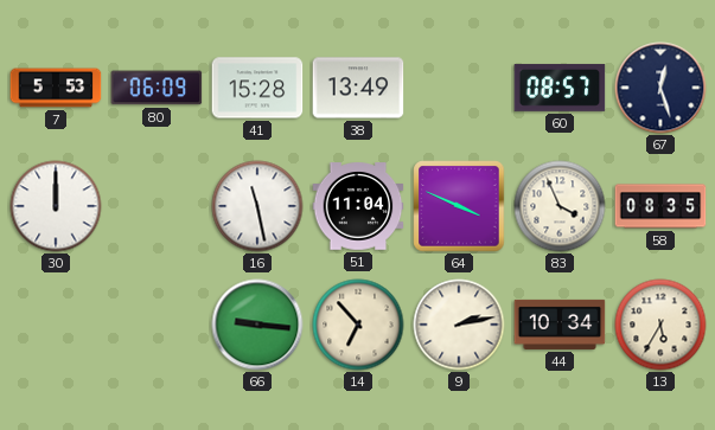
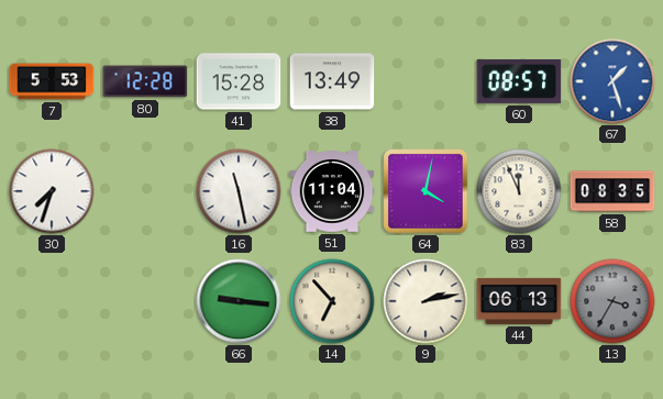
80: 06:09 -> 12:28 (145, 81)
67: 12:27 -> 1:27 (612, 81)
67 dial: navy -> blue (612, 81)
30: 12:00 -> 7:33 (52, 191)
64: 3:49 -> 4:02 (426, 191)
83: 3:56 -> 11:56 (519, 191)
44: 10:34 -> 06:13 (519, 301)
13: 5:35 -> 3:35 (612, 301)
13 dial: cream -> grey (612, 301)
